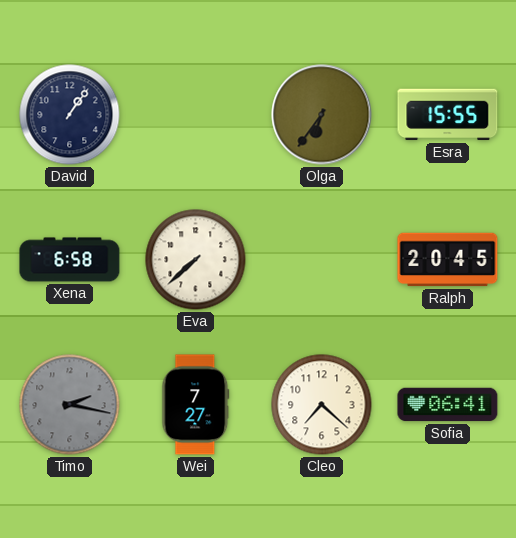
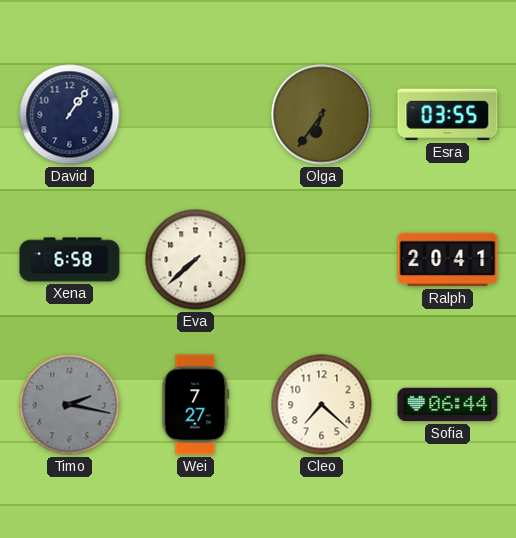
Esra: 15:55 -> 03:55 (448, 115)
Ralph: 20:45 -> 20:41 (448, 260)
Sofia: 06:41 -> 06:44 (448, 405)
